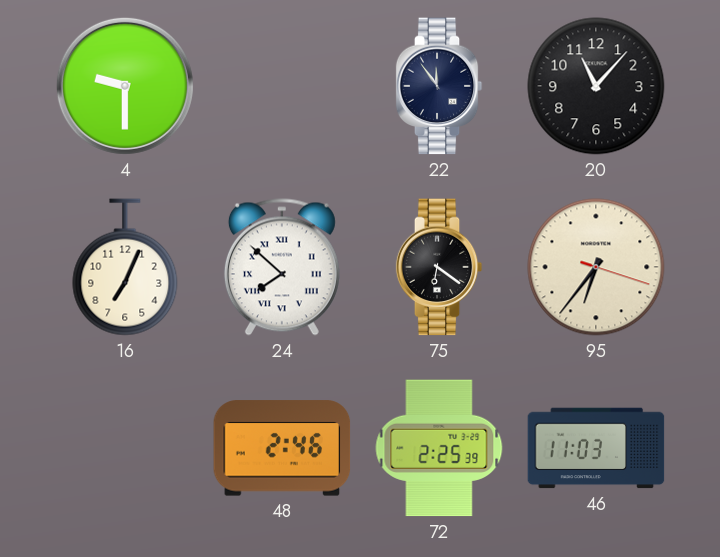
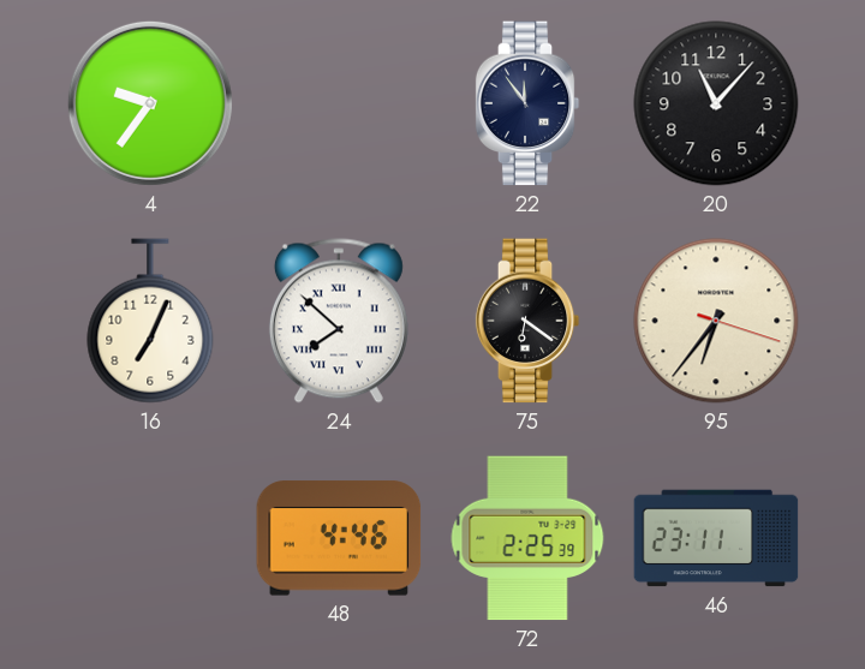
4: 9:30 -> 9:36 (150, 103)
48: 2:46 -> 4:46 (339, 538)
46: 11:03 -> 23:11 (716, 538)
